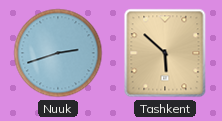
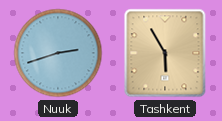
Tashkent: 5:52 -> 5:55 (165, 53)
